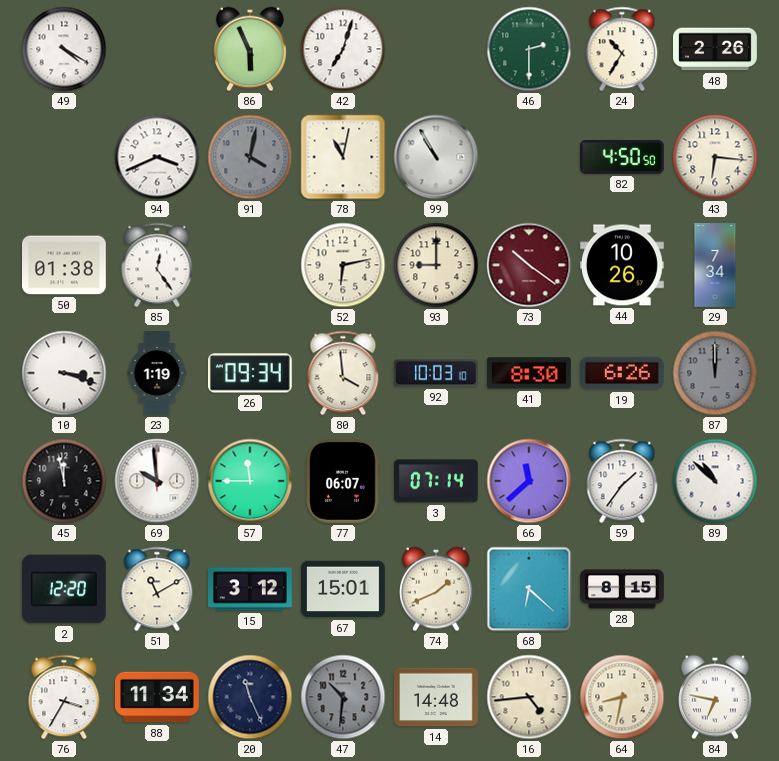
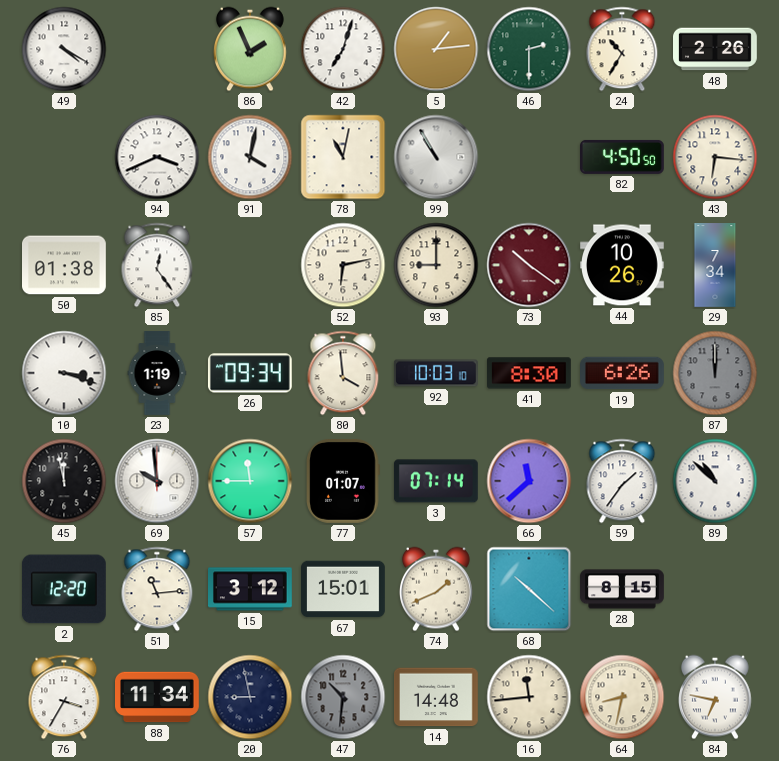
86: 5:56 -> 1:56 (250, 49)
5: none -> 1:14 (436, 49)
91 dial: grey -> white (250, 157)
77: 06:07 -> 01:07 (343, 482)
51: 11:10 -> 11:14 (157, 589)
68: 6:22 -> 10:22 (529, 589)
20: 11:26 -> 8:58 (250, 697)
16: 4:44 -> 11:44 (529, 697)
